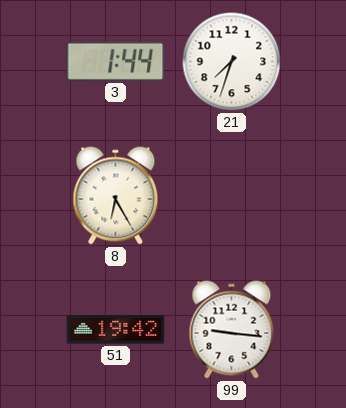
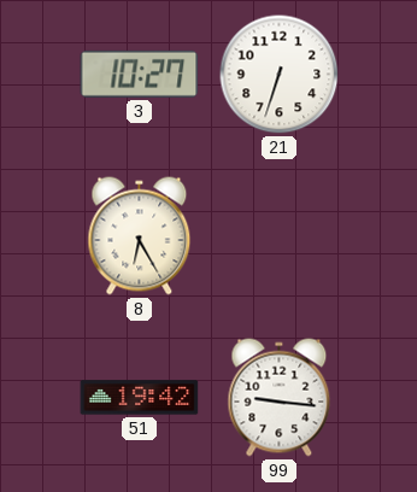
3: 1:44 -> 10:27 (140, 74)
21: 7:33 -> 6:33 (280, 75)
